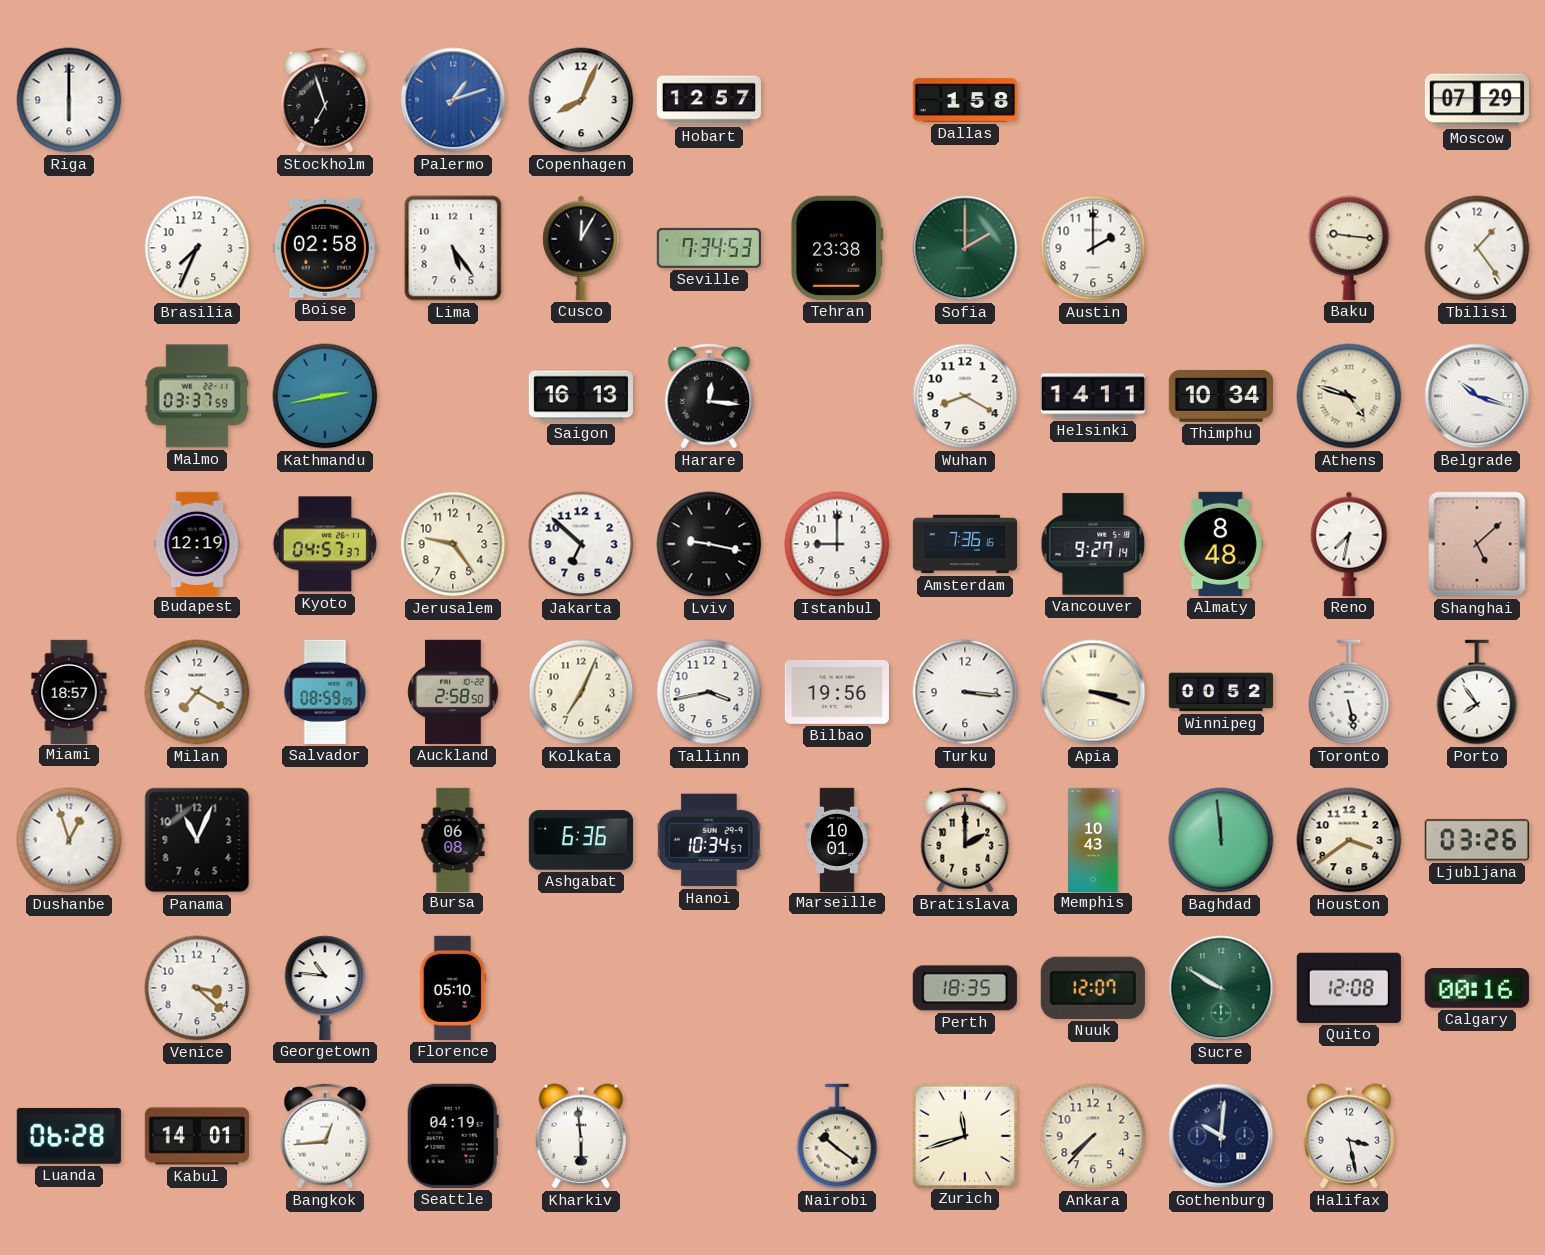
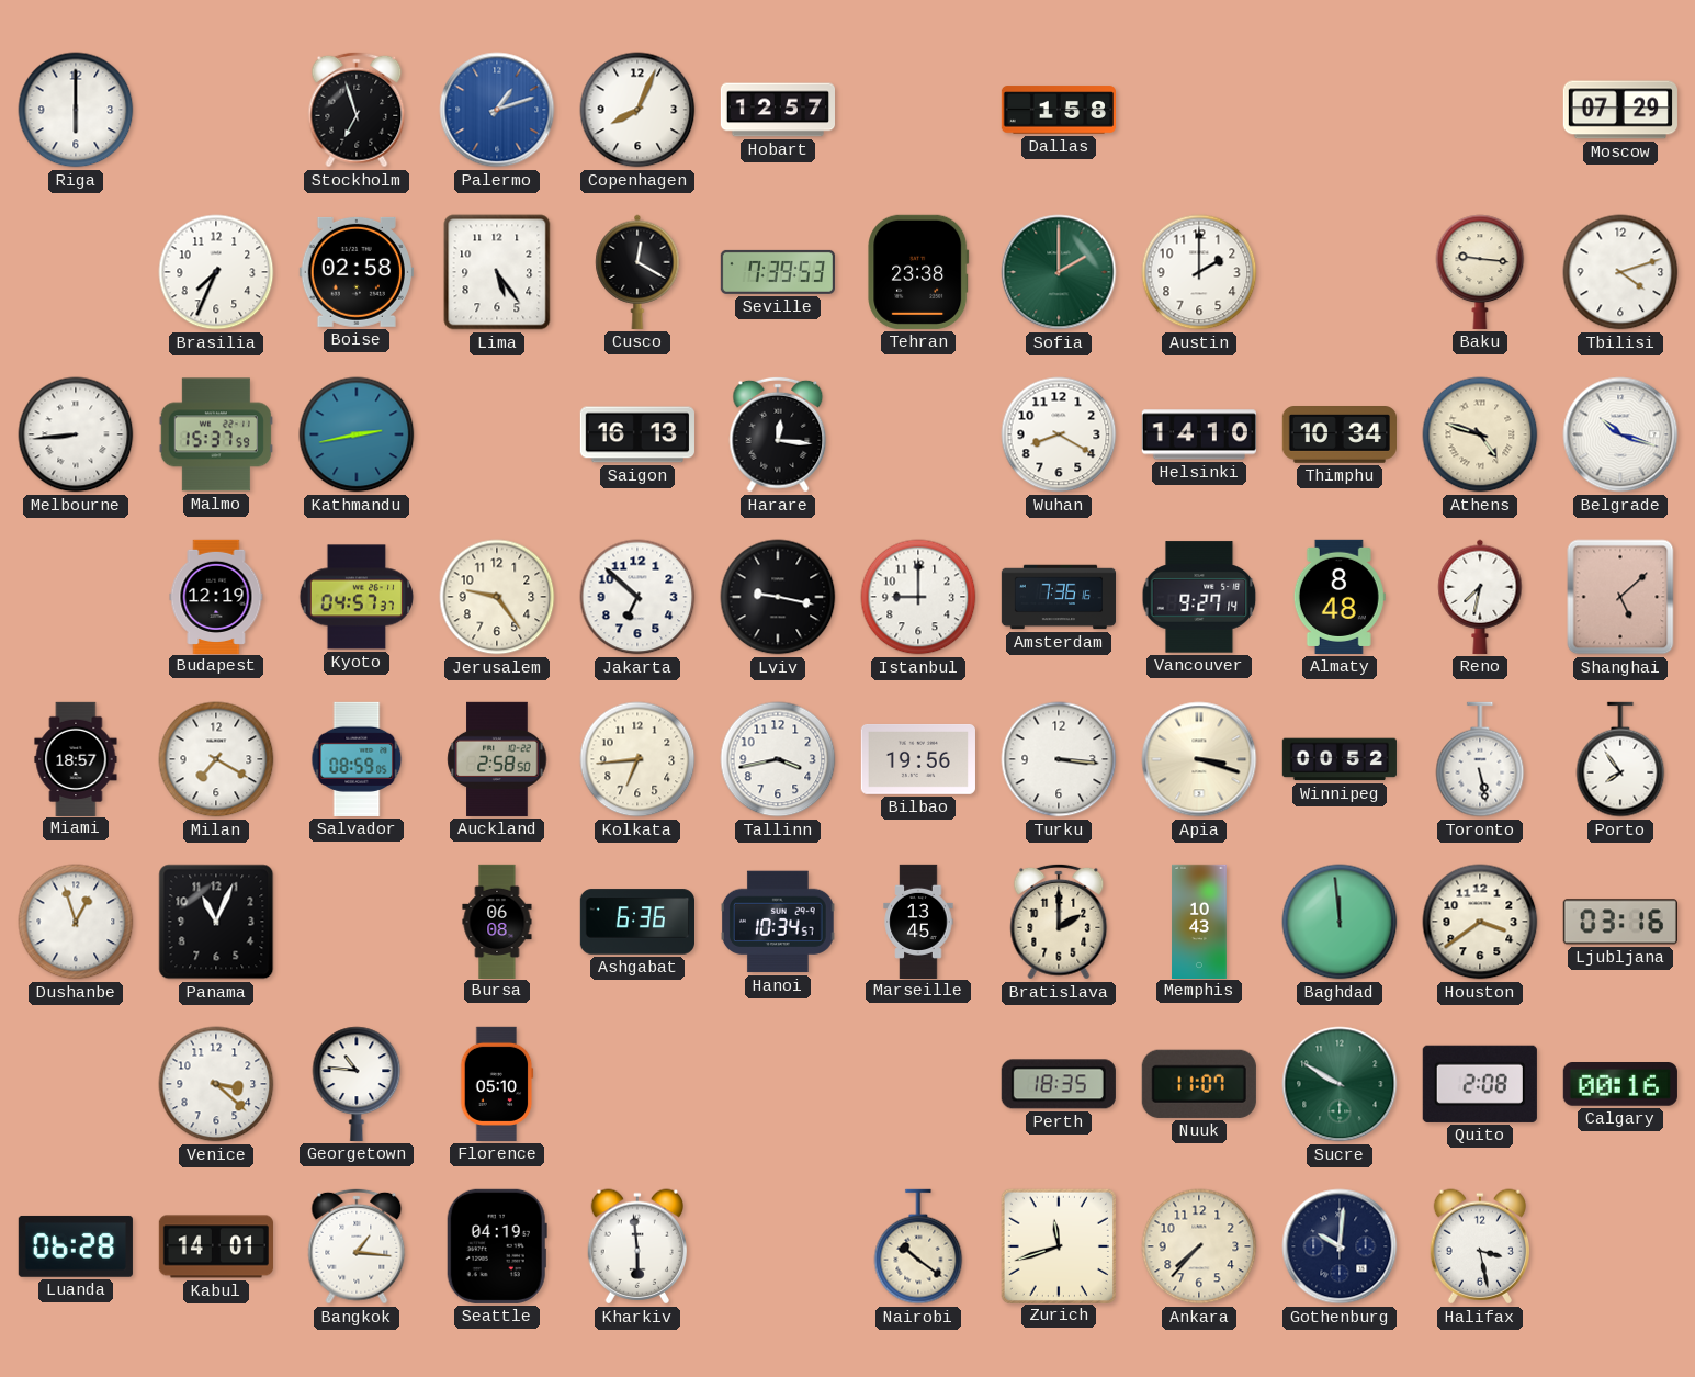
Cusco: 12:05 -> 12:20 (637, 272)
Seville: 7:34 -> 7:39 (778, 272)
Tbilisi: 1:24 -> 4:12 (1620, 272)
Melbourne: none -> 8:44 (76, 434)
Malmo: 03:37 -> 15:37 (216, 434)
Helsinki: 14:11 -> 14:10 (1199, 434)
Kolkata: 7:04 -> 6:44 (637, 759)
Marseille: 10:01 -> 13:45 (918, 921)
Ljubljana: 03:26 -> 03:16 (1620, 922)
Nuuk: 12:07 -> 11:07 (1199, 1084)
Quito: 12:08 -> 2:08 (1480, 1084)
Bangkok: 12:44 -> 1:16 (357, 1246)
